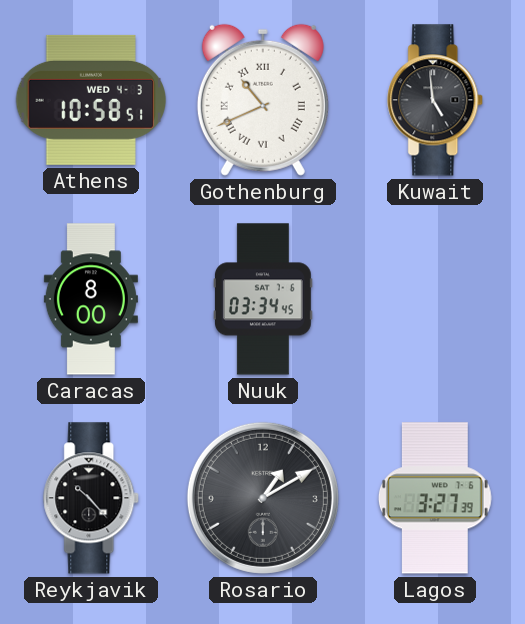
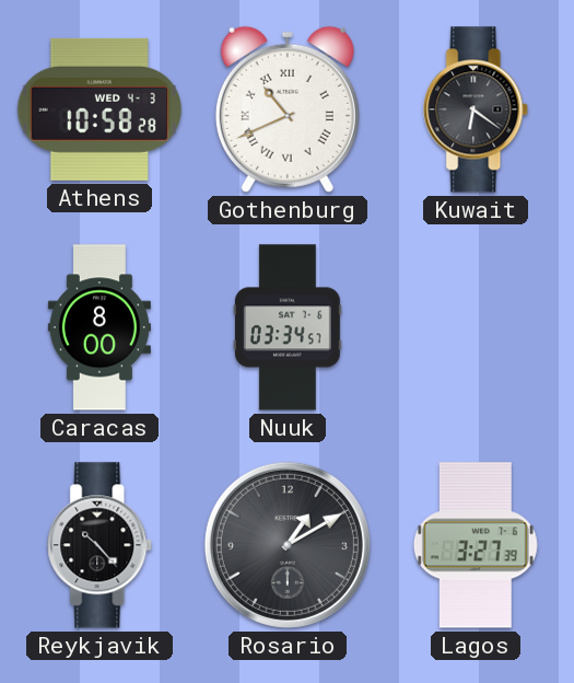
Athens: 10:58:51 -> 10:58:28 (99, 109)
Kuwait: 4:59 -> 6:21 (477, 109)
Nuuk: 03:34:45 -> 03:34:57 (288, 327)
